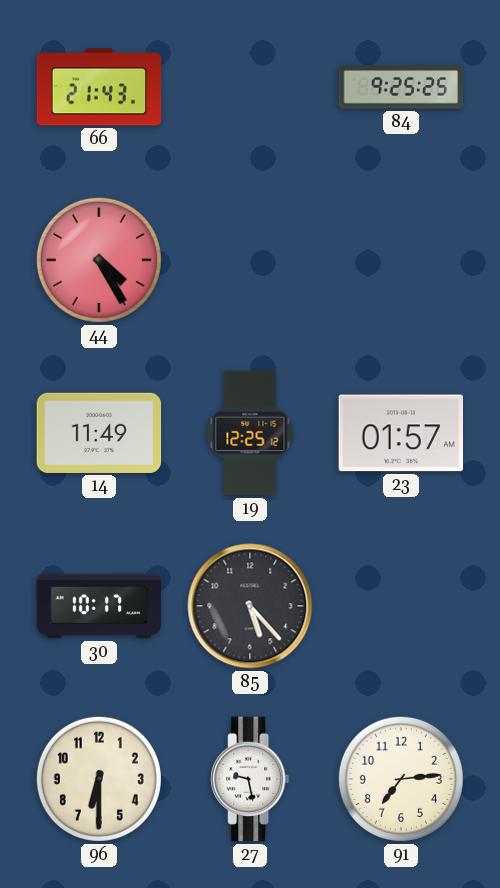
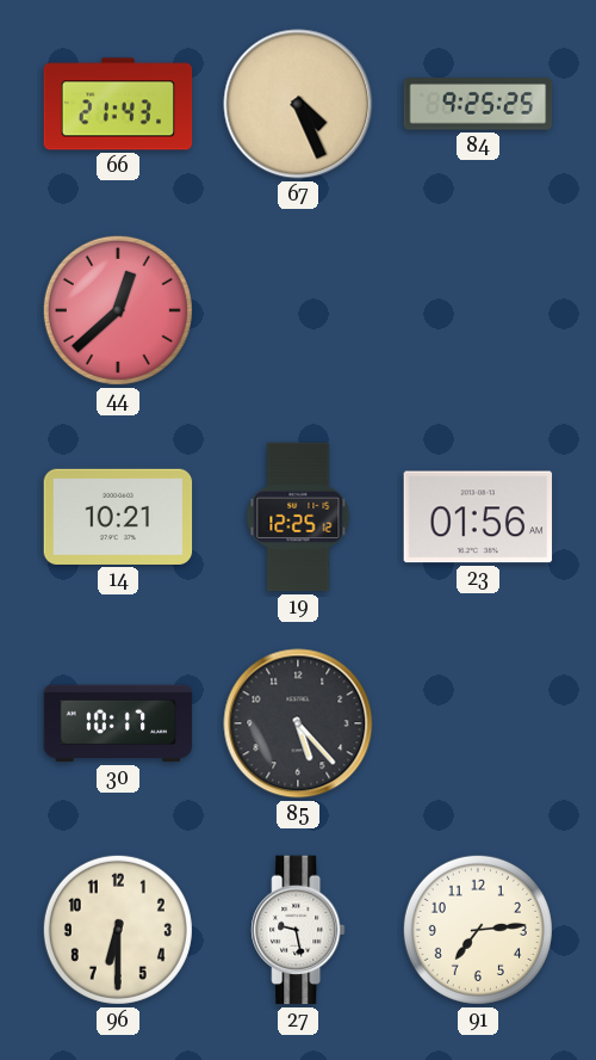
67: none -> 4:26 (298, 104)
44: 4:25 -> 12:38 (118, 310)
14: 11:49 -> 10:21 (118, 517)
23: 01:57 -> 01:56 (478, 517)
